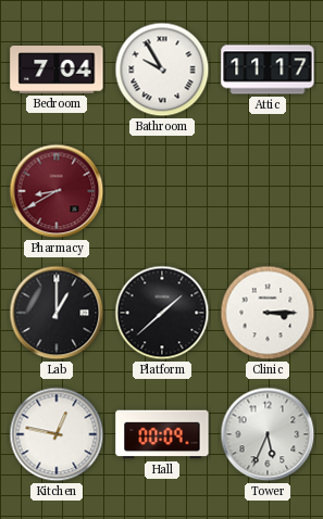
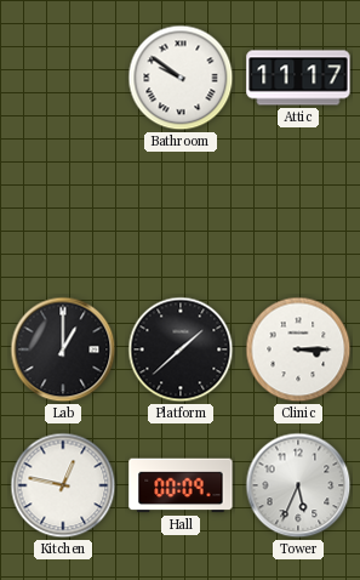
Bedroom: 7:04 -> none (57, 69)
Bathroom: 9:55 -> 9:51 (181, 78)
Pharmacy: 8:40 -> none (57, 191)
